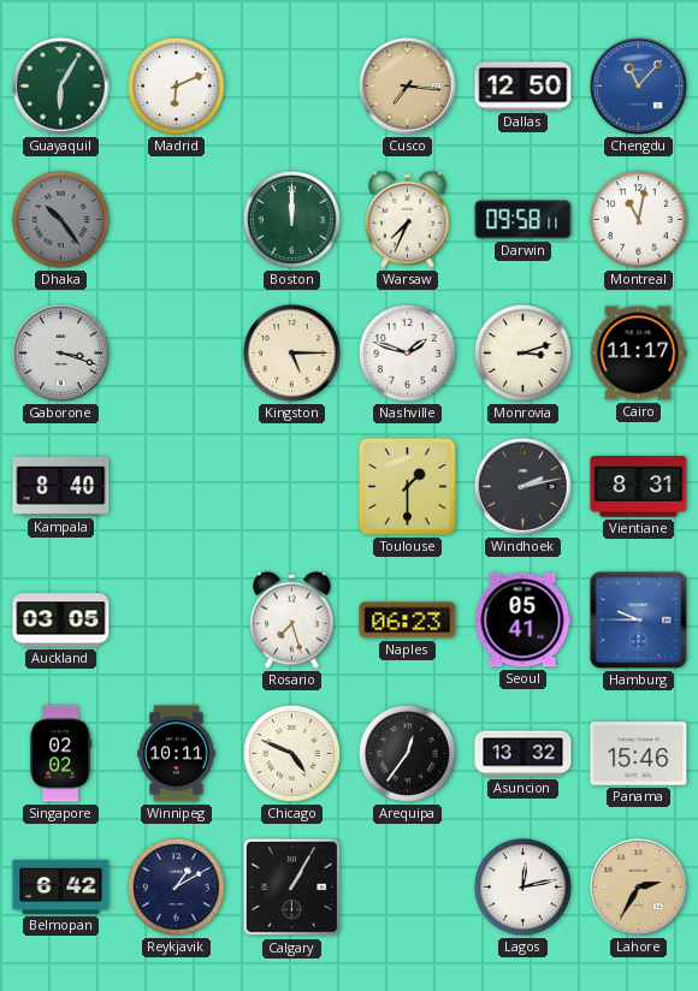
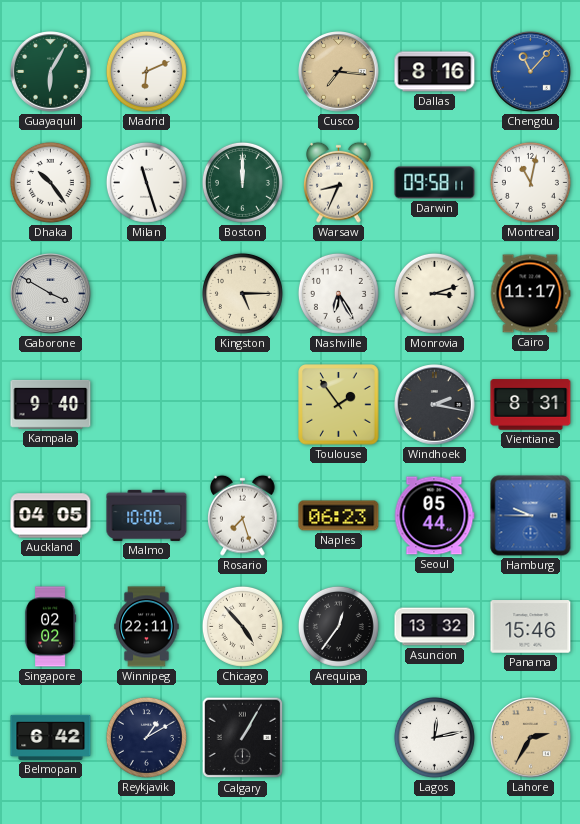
Dallas: 12:50 -> 8:16 (435, 72)
Dhaka dial: grey -> white (50, 182)
Milan: none -> 11:27 (146, 182)
Warsaw: 7:34 -> 8:34 (339, 182)
Gaborone: 3:18 -> 3:50 (51, 294)
Nashville: 1:48 -> 6:25 (338, 293)
Kampala: 8:40 -> 9:40 (51, 404)
Toulouse: 1:30 -> 1:54 (339, 405)
Windhoek: 2:13 -> 2:17 (435, 405)
Auckland: 03:05 -> 04:05 (51, 516)
Malmo: none -> 10:00 (147, 515)
Seoul: 05:41 -> 05:44 (434, 516)
Winnipeg: 10:11 -> 22:11 (147, 627)
Chicago: 4:49 -> 4:53 (242, 626)
